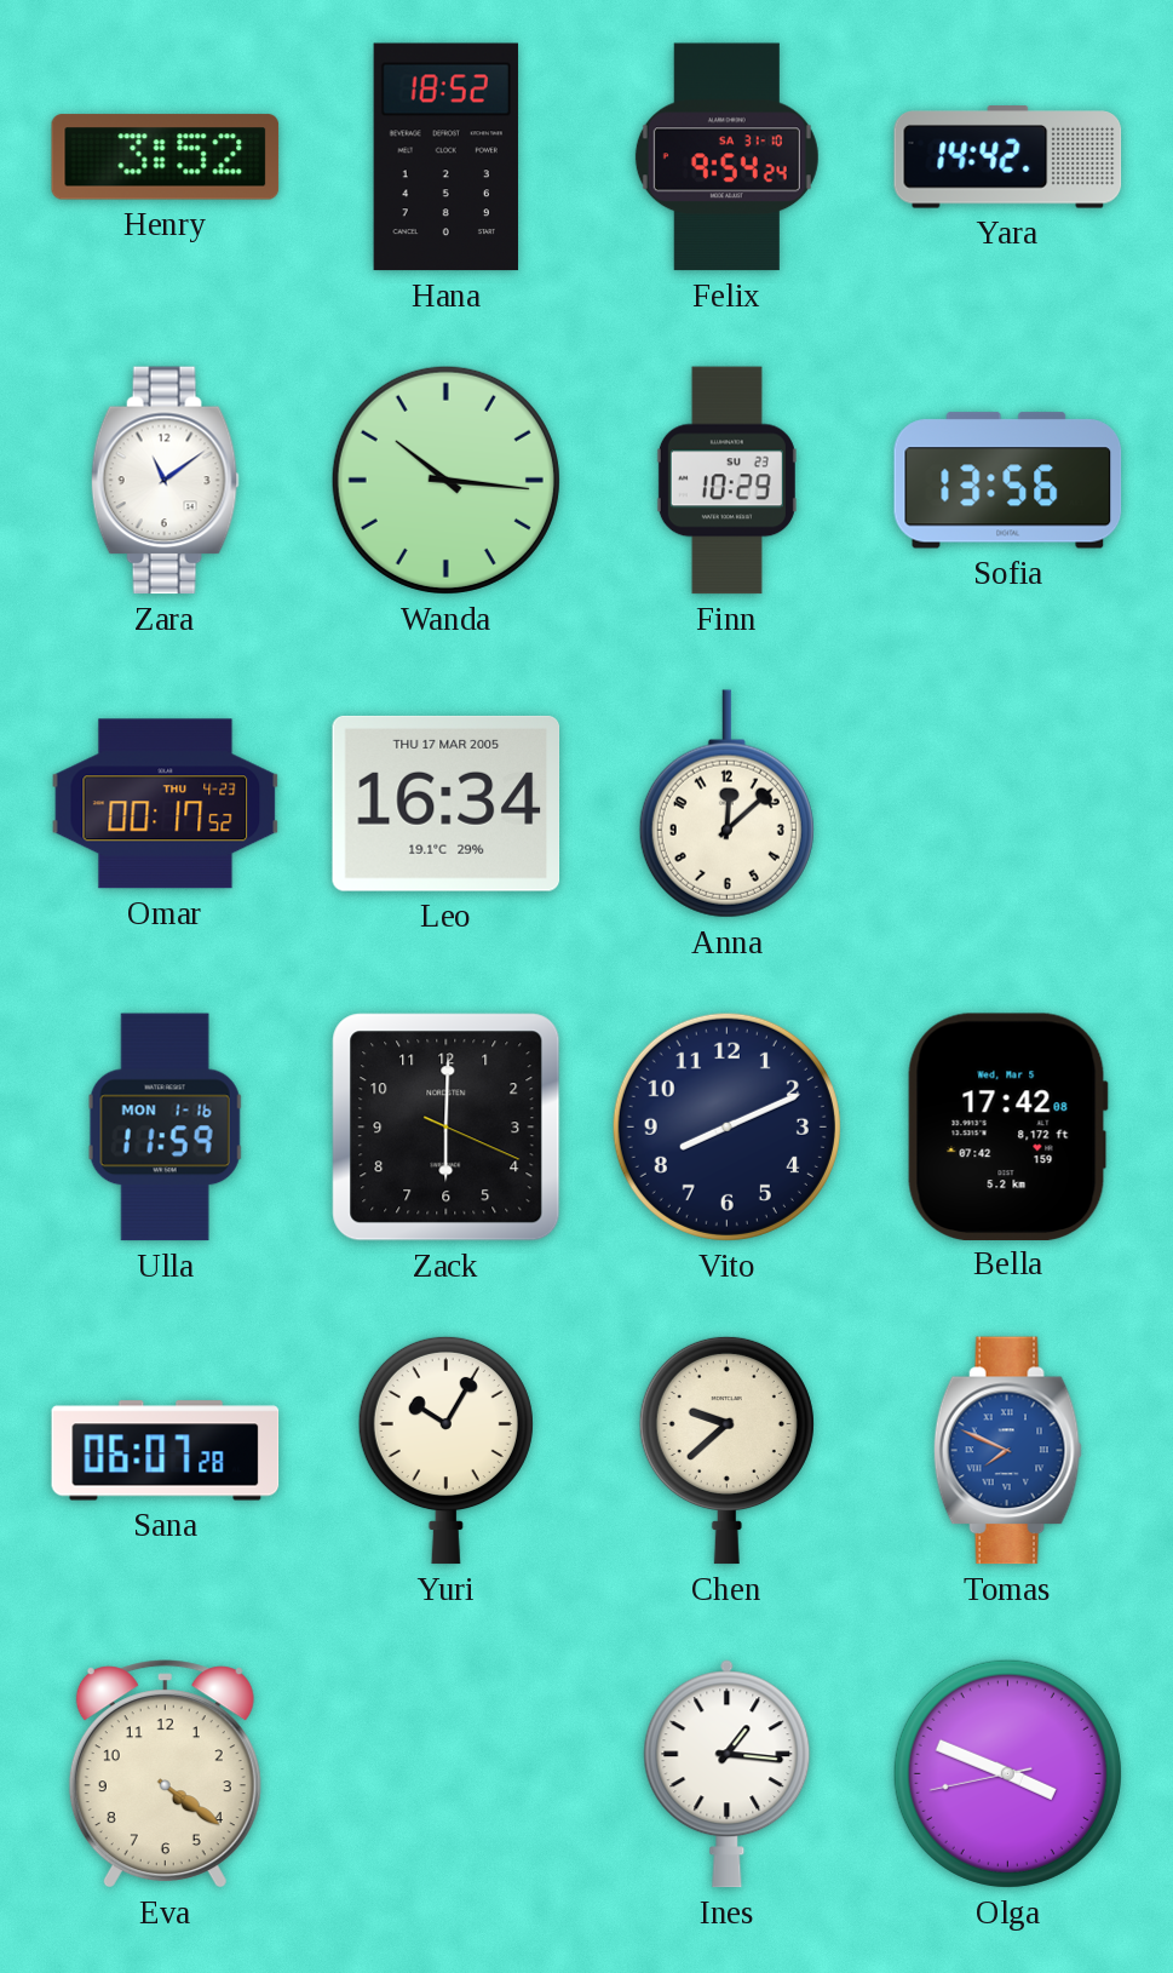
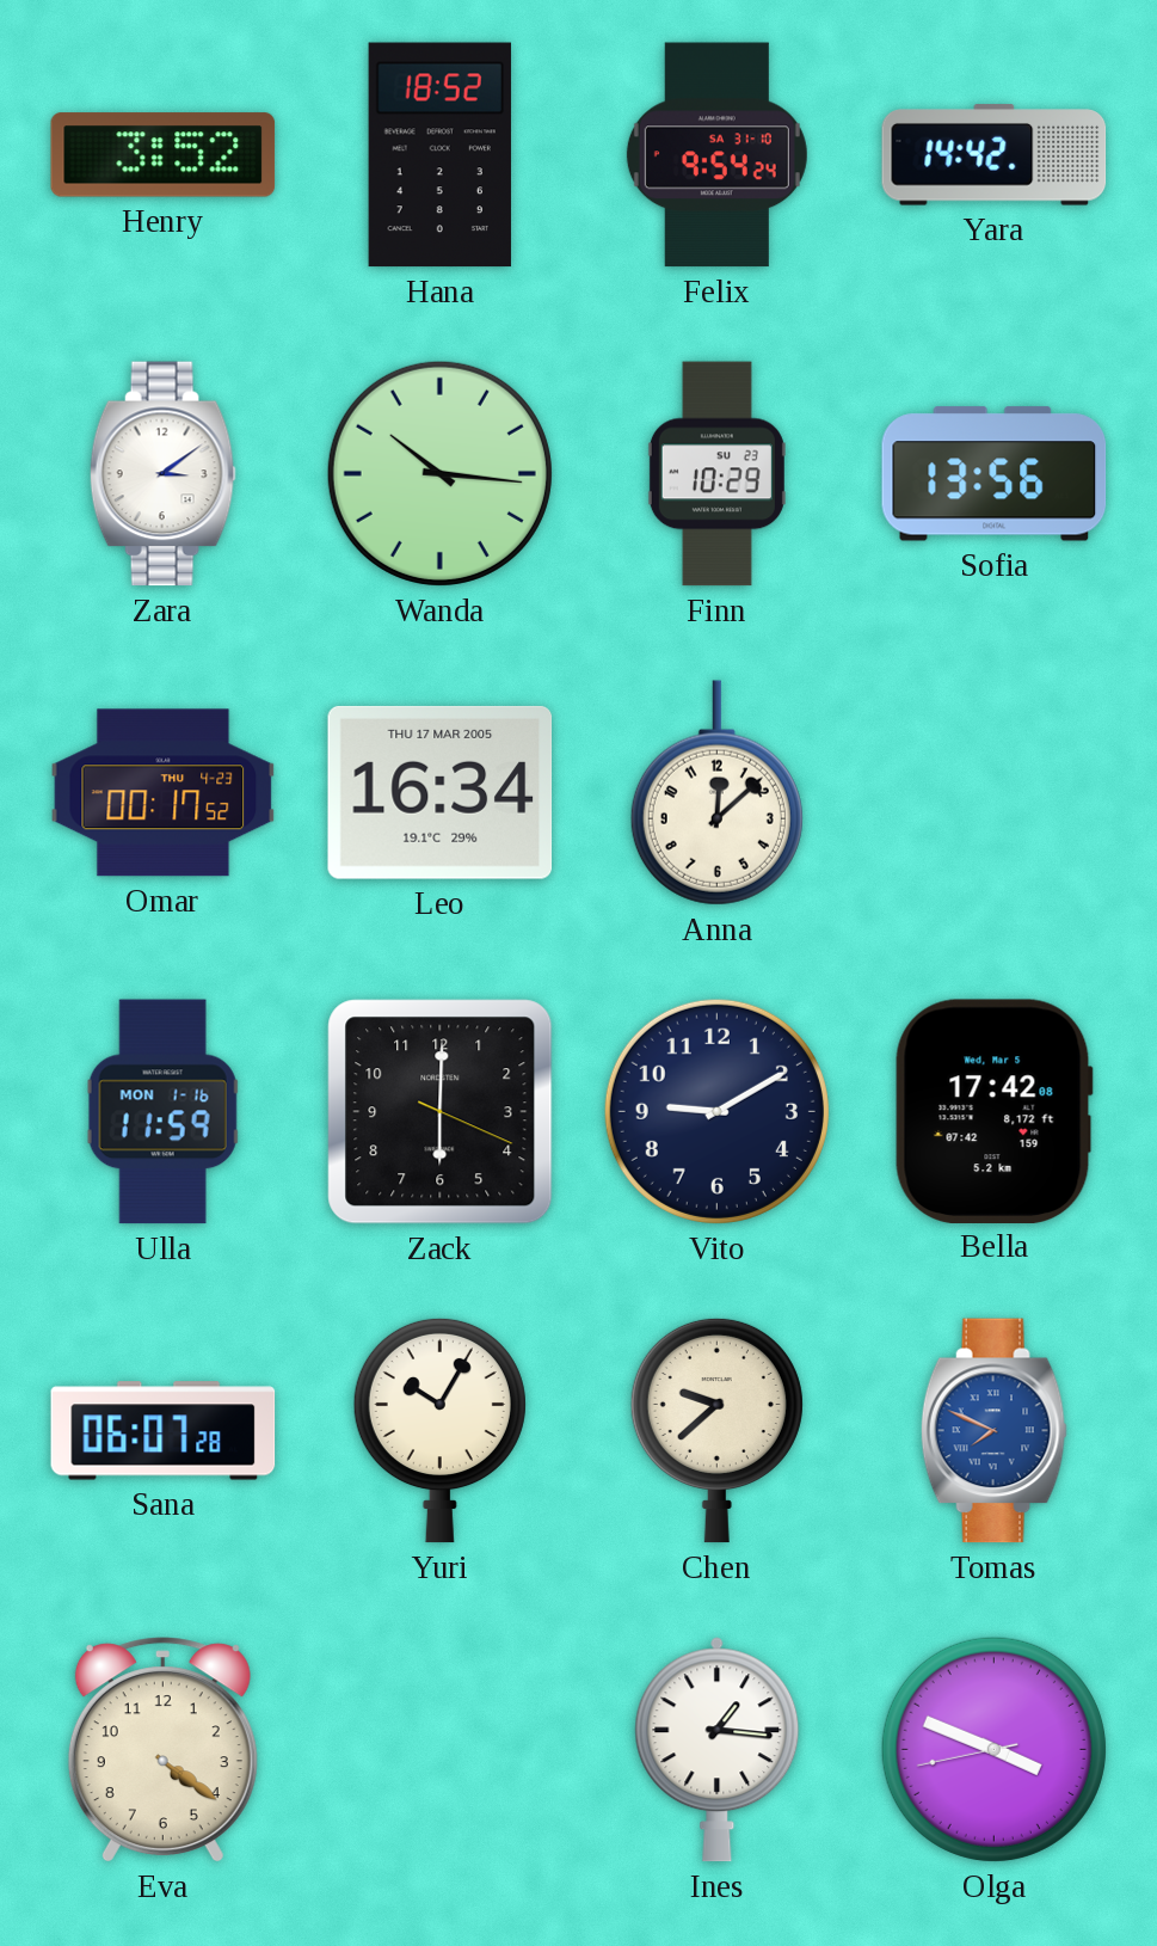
Zara: 11:09 -> 3:09 (162, 474)
Vito: 8:11 -> 9:10 (716, 1111)
